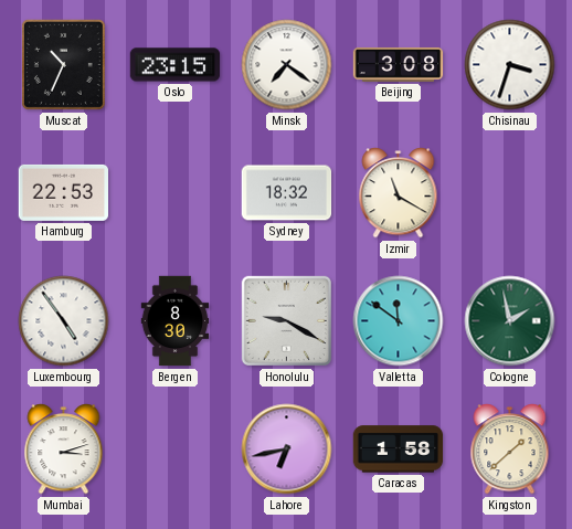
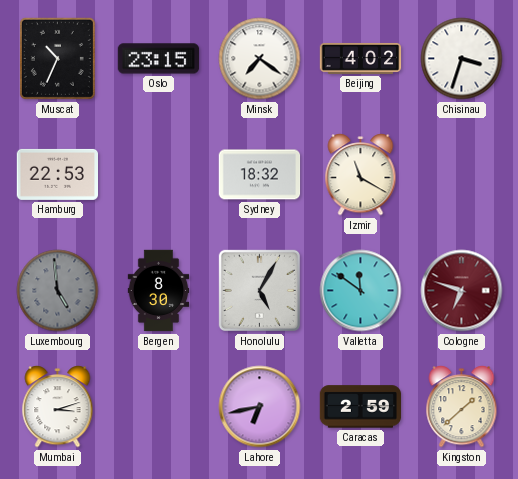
Beijing: 3:08 -> 4:02 (361, 58)
Luxembourg: 4:54 -> 4:59 (58, 291)
Luxembourg dial: white -> grey (58, 291)
Honolulu: 9:20 -> 5:05 (259, 290)
Cologne: 1:58 -> 6:48 (462, 291)
Cologne dial: green -> burgundy (462, 291)
Caracas: 1:58 -> 2:59 (361, 407)
